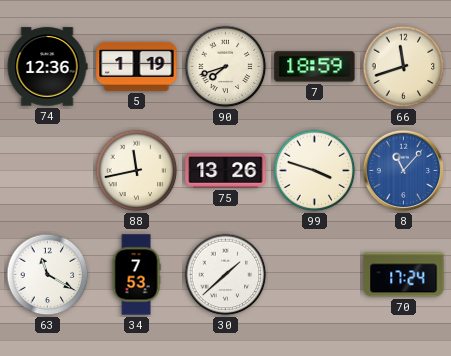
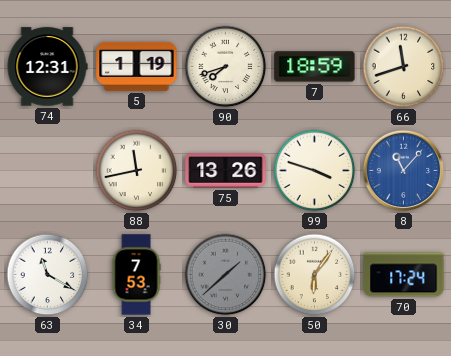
74: 12:36 -> 12:31 (47, 67)
30 dial: white -> grey (226, 275)
50: none -> 6:06 (315, 275)
